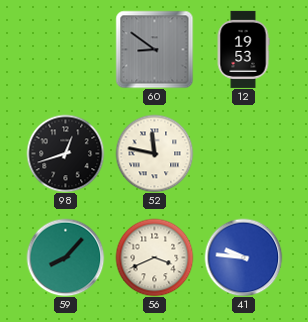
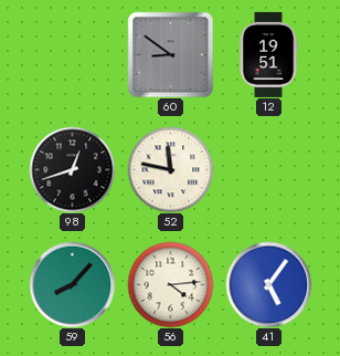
12: 19:53 -> 19:51 (268, 54)
56: 3:41 -> 4:14 (170, 284)
41: 9:46 -> 5:06 (268, 284)
